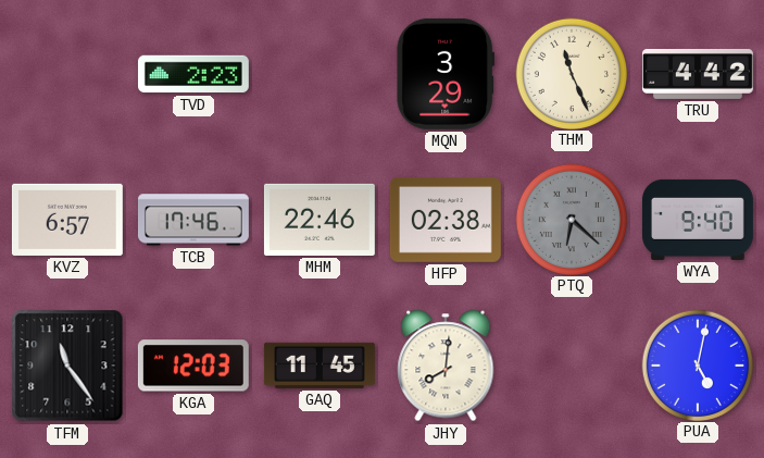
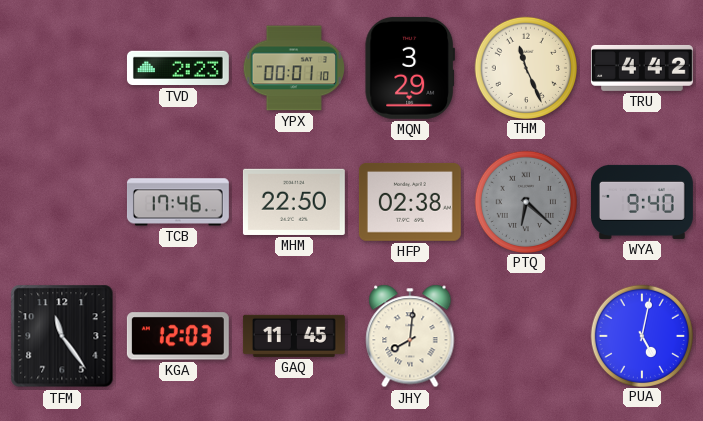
YPX: none -> 00:01 (293, 68)
KVZ: 6:57 -> none (67, 220)
MHM: 22:46 -> 22:50 (294, 202)
